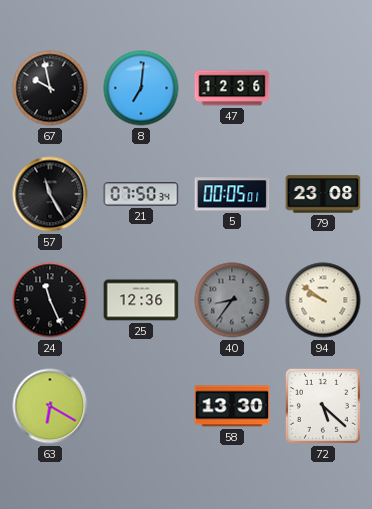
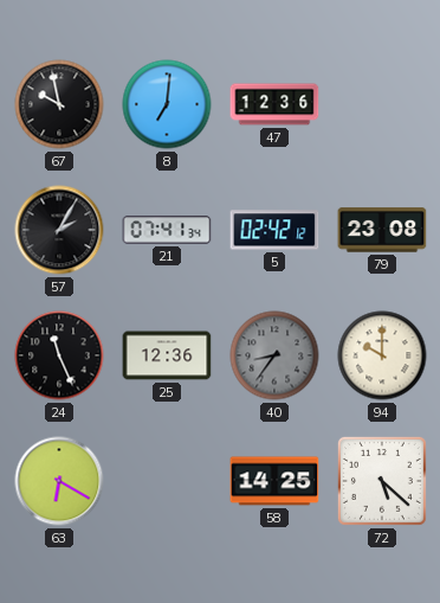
57: 11:25 -> 2:05 (59, 230)
21: 07:50 -> 07:41 (167, 230)
5: 00:05 -> 02:42 (274, 230)
94: 9:51 -> 10:00 (382, 355)
58: 13:30 -> 14:25 (274, 481)
